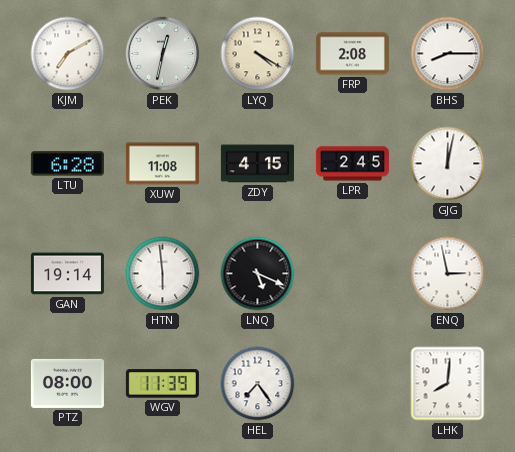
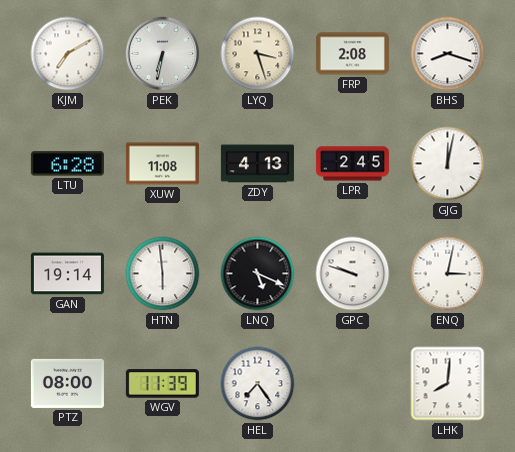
PEK: 12:32 -> 6:32 (163, 54)
LYQ: 4:20 -> 3:27 (258, 54)
BHS: 8:15 -> 8:18 (448, 54)
ZDY: 4:15 -> 4:13 (257, 164)
GPC: none -> 9:48 (353, 274)
ENQ: 2:58 -> 3:02 (448, 274)
